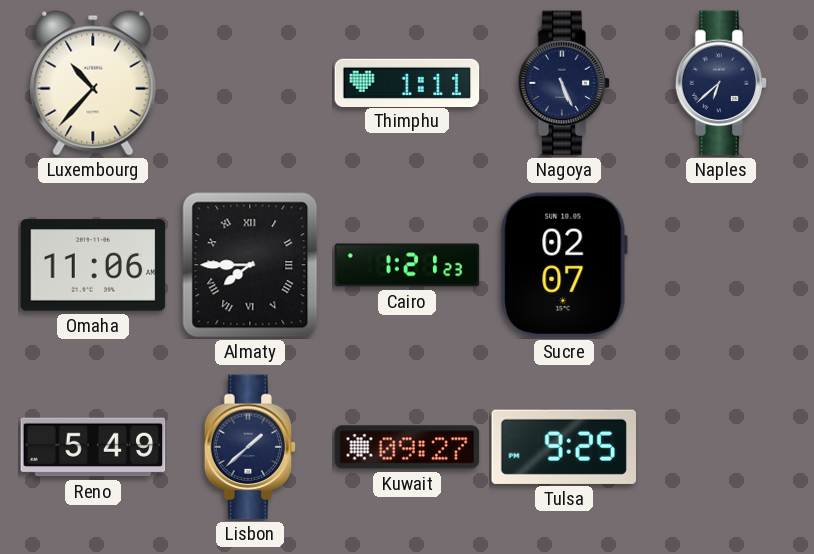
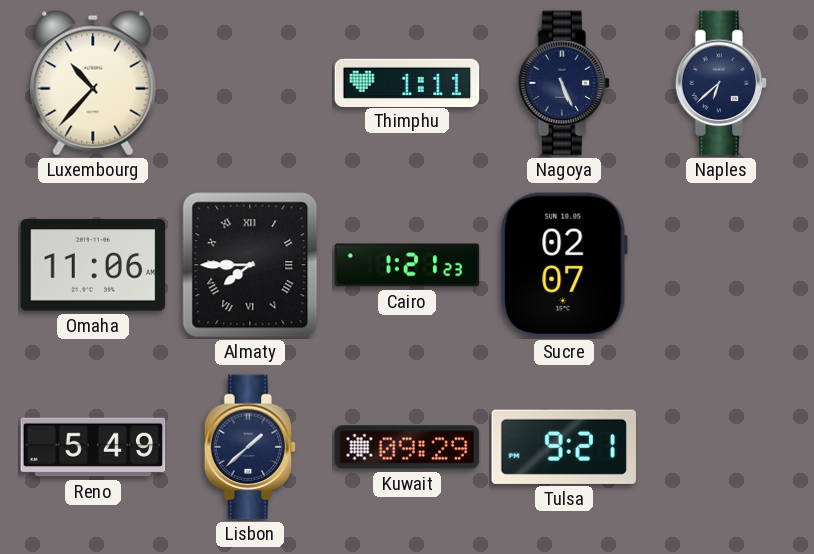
Kuwait: 09:27 -> 09:29 (407, 447)
Tulsa: 9:25 -> 9:21 (564, 447)
